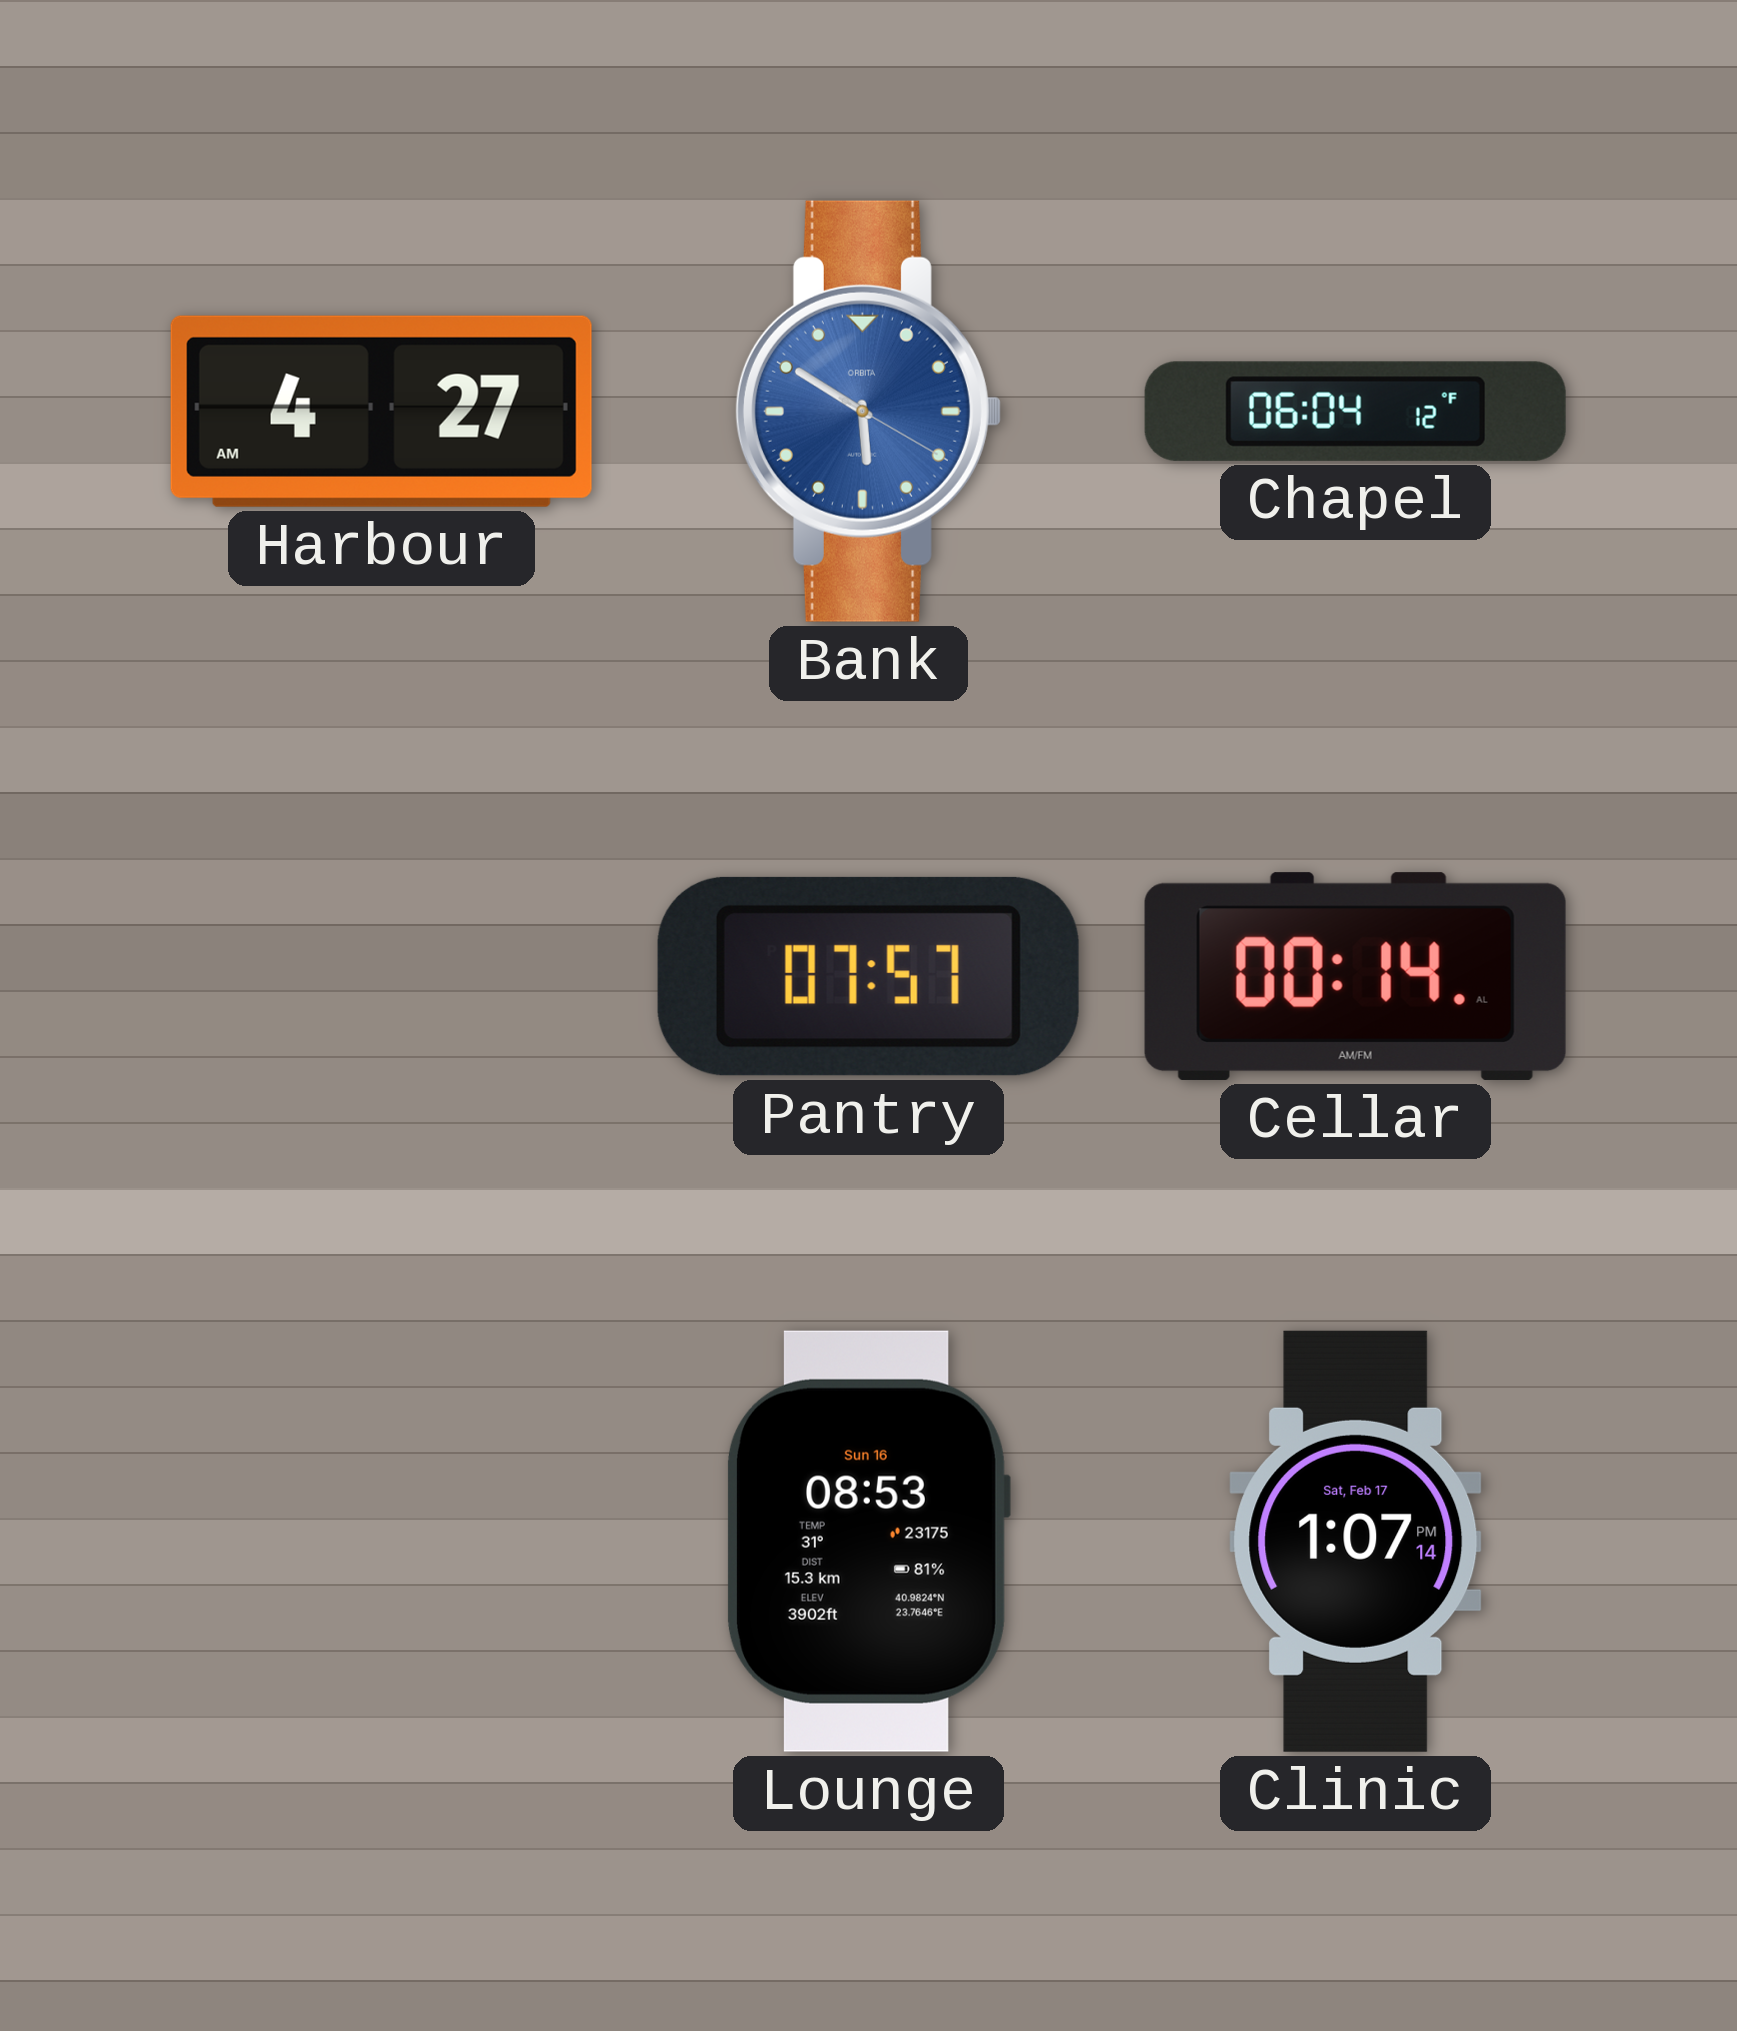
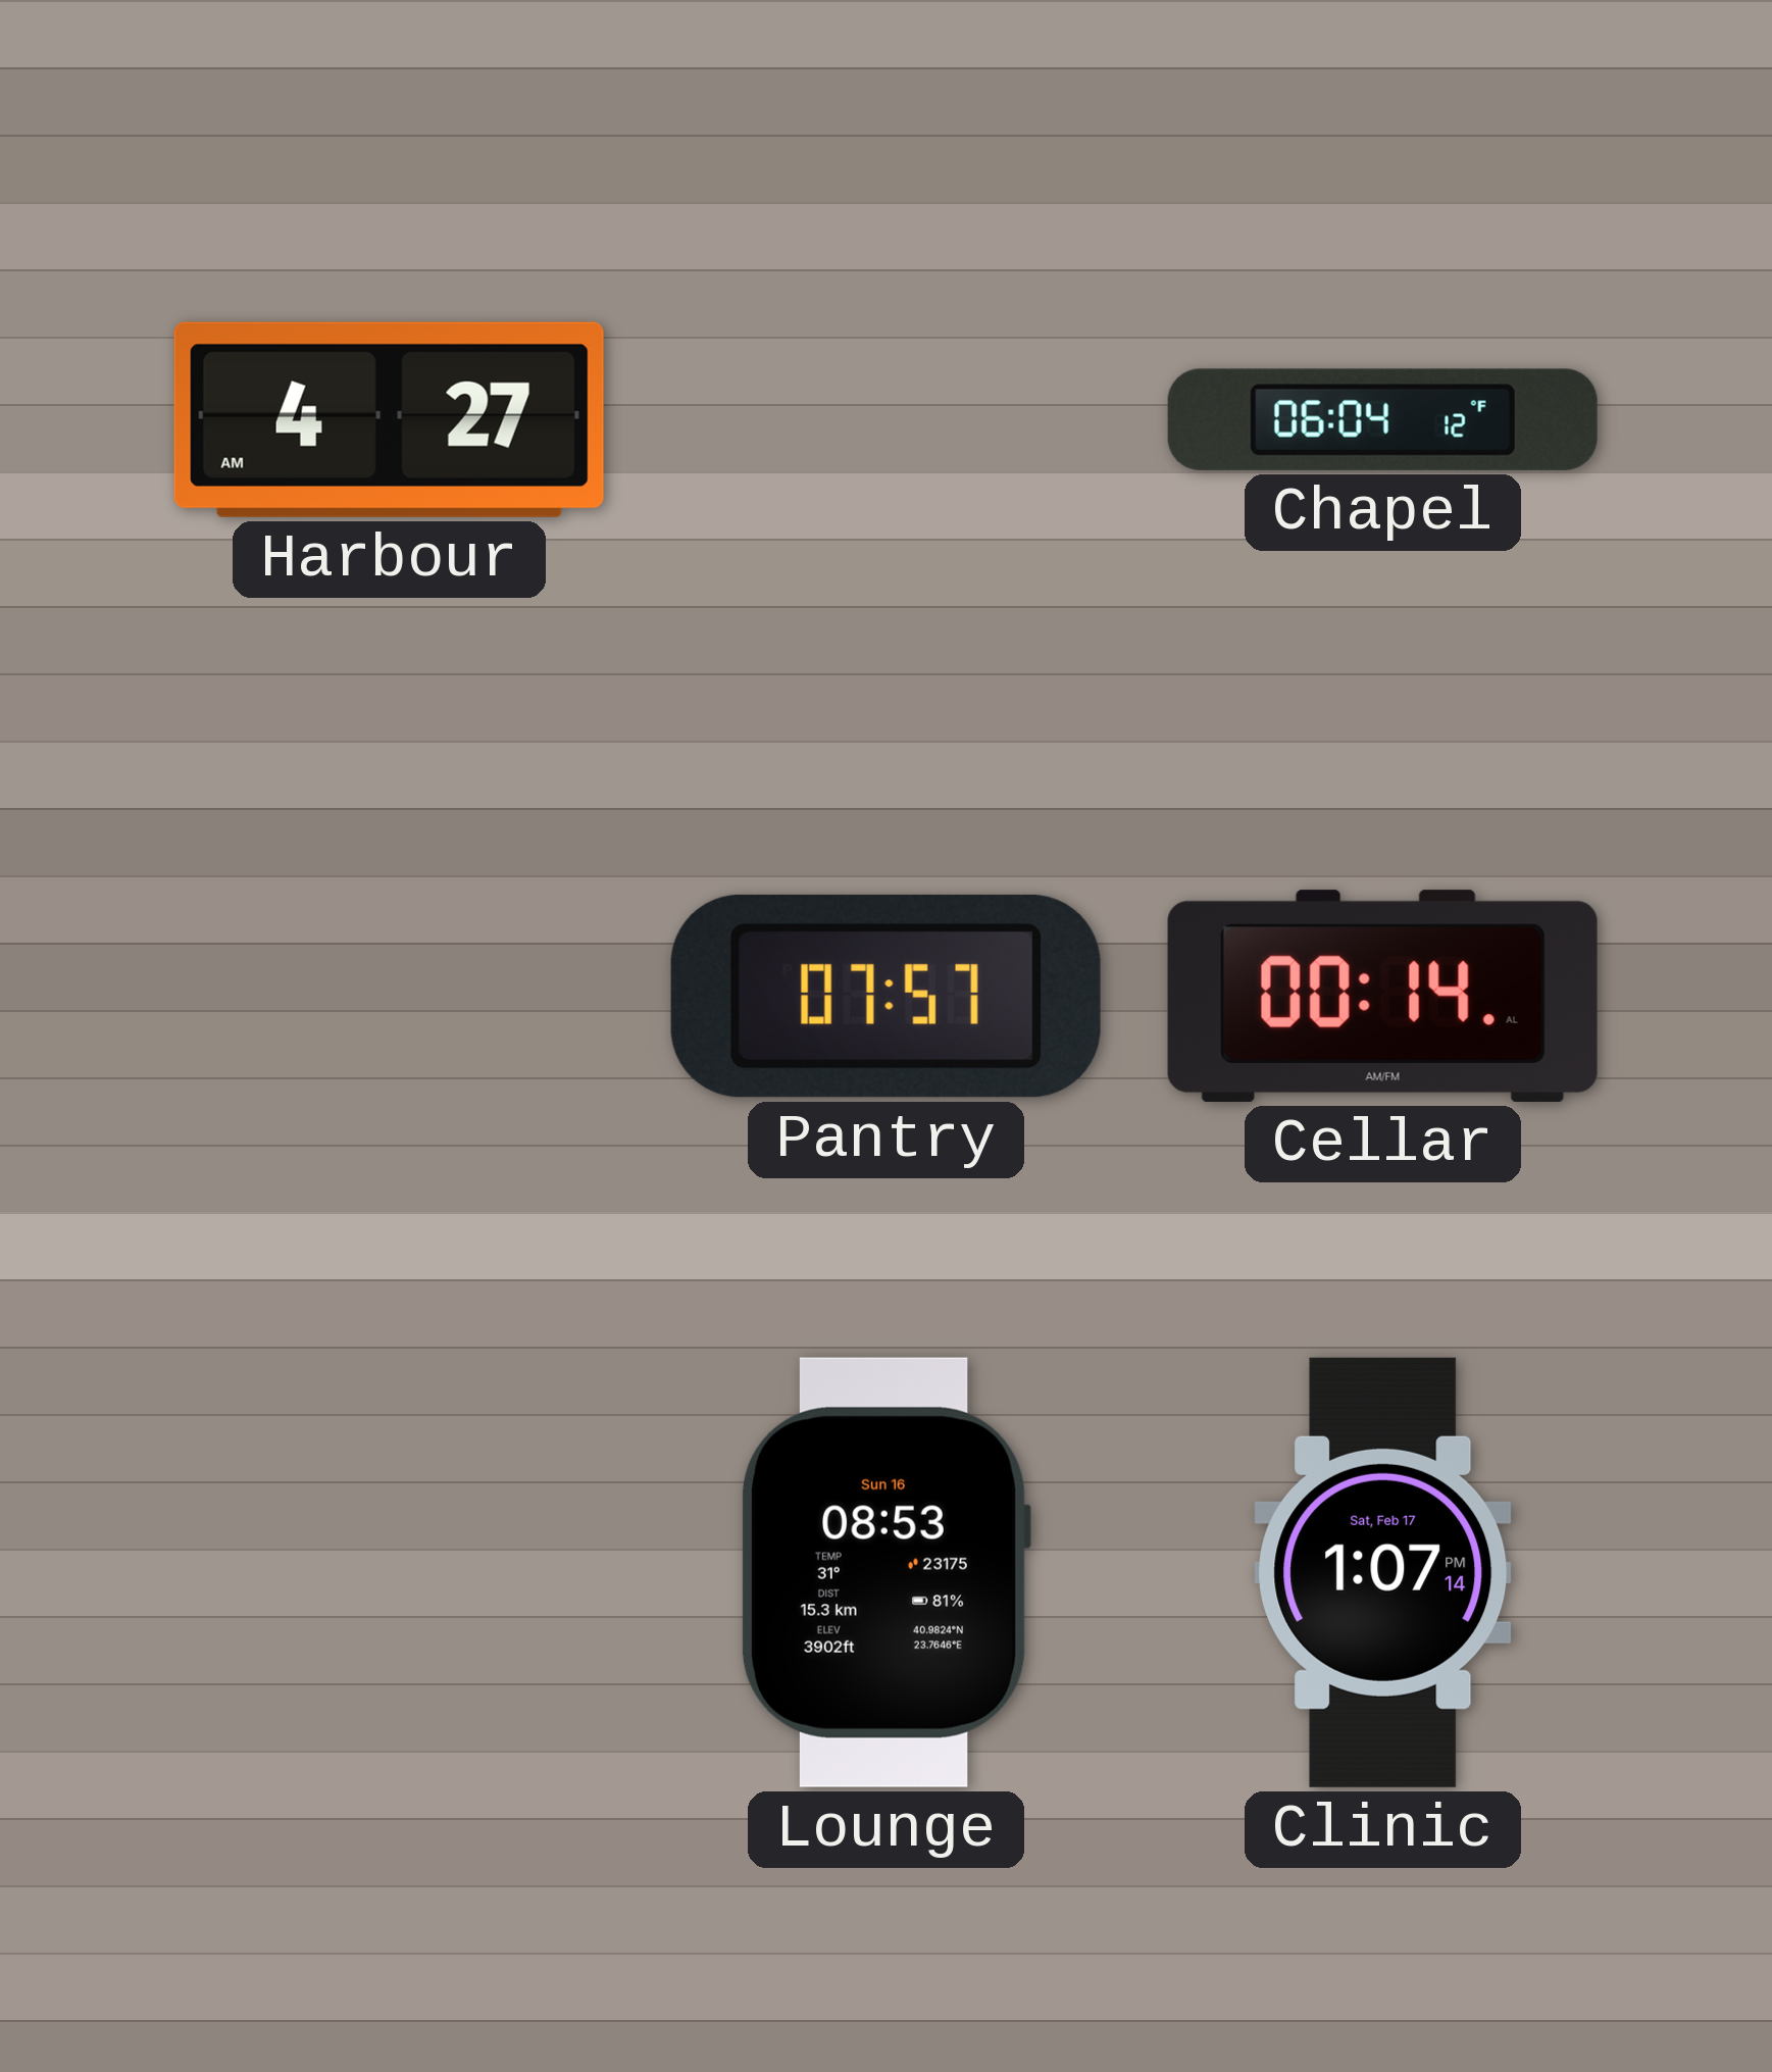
Bank: 5:50 -> none (868, 411)
